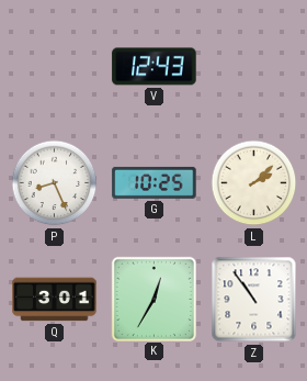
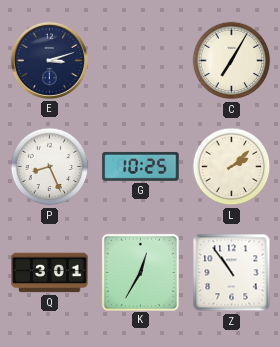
E: none -> 3:12 (49, 60)
V: 12:43 -> none (155, 67)
C: none -> 7:05 (232, 61)
